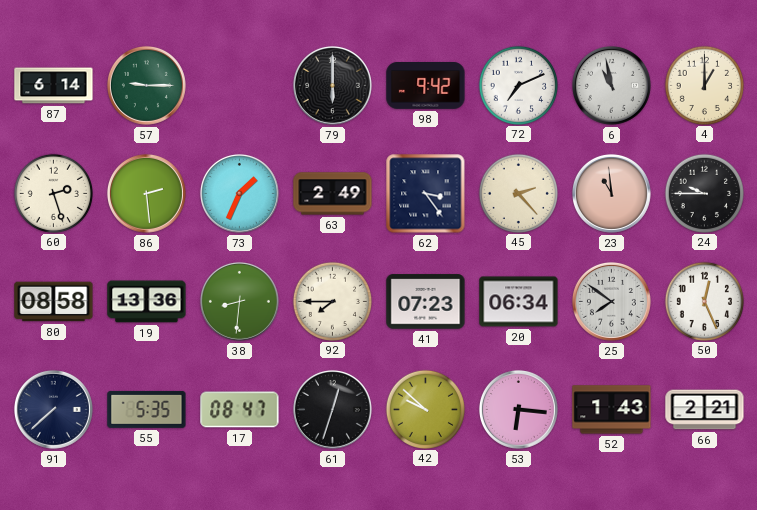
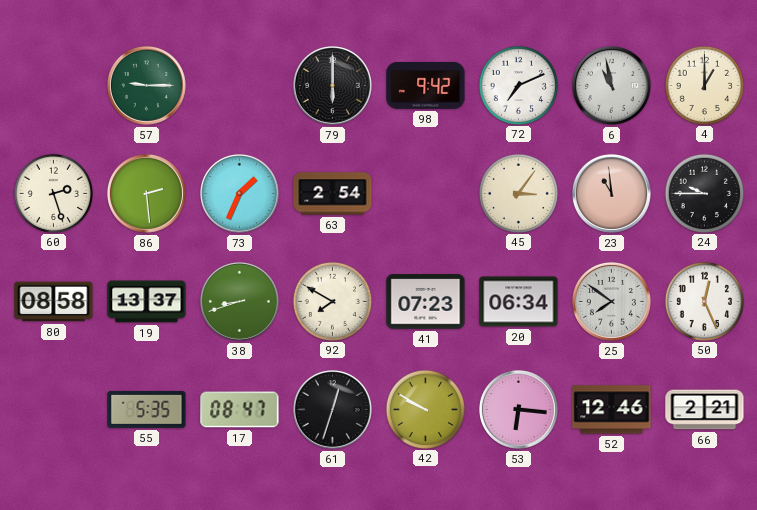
87: 6:14 -> none (54, 86)
63: 2:49 -> 2:54 (333, 194)
62: 3:24 -> none (426, 194)
45: 2:23 -> 3:06 (518, 193)
19: 13:36 -> 13:37 (147, 302)
38: 8:31 -> 8:42 (239, 301)
92: 7:45 -> 7:50 (332, 301)
91: 7:38 -> none (53, 409)
42: 9:52 -> 9:50 (425, 409)
52: 1:43 -> 12:46 (612, 410)
